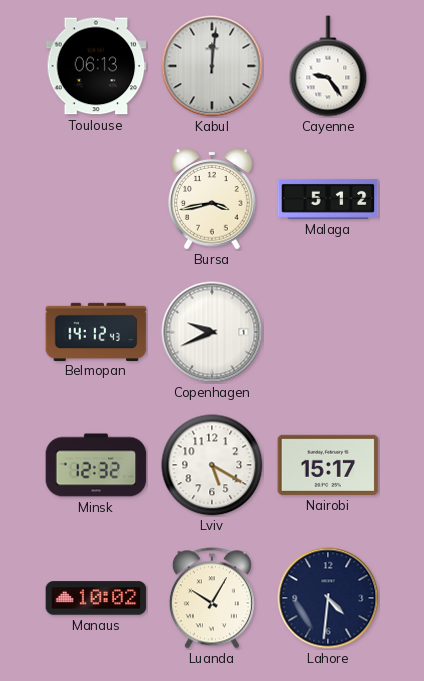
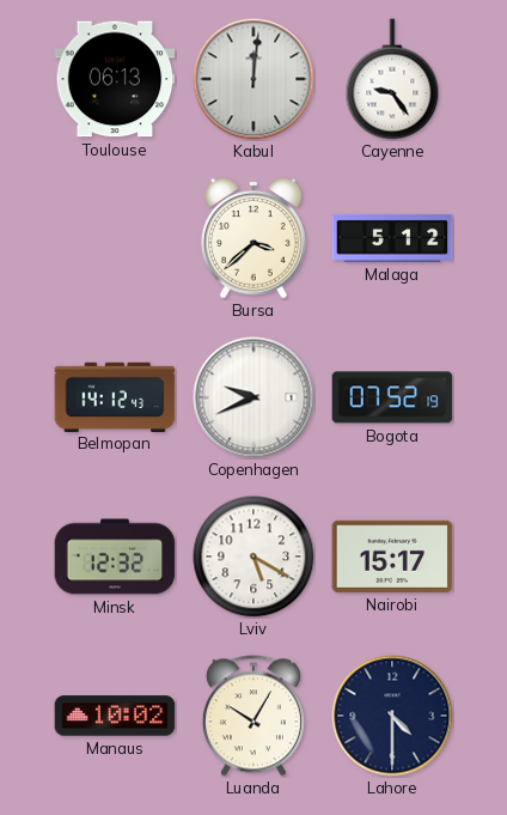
Bursa: 3:43 -> 3:38 (255, 238)
Bogota: none -> 07:52 (392, 397)
Lahore: 4:31 -> 4:30 (392, 716)
